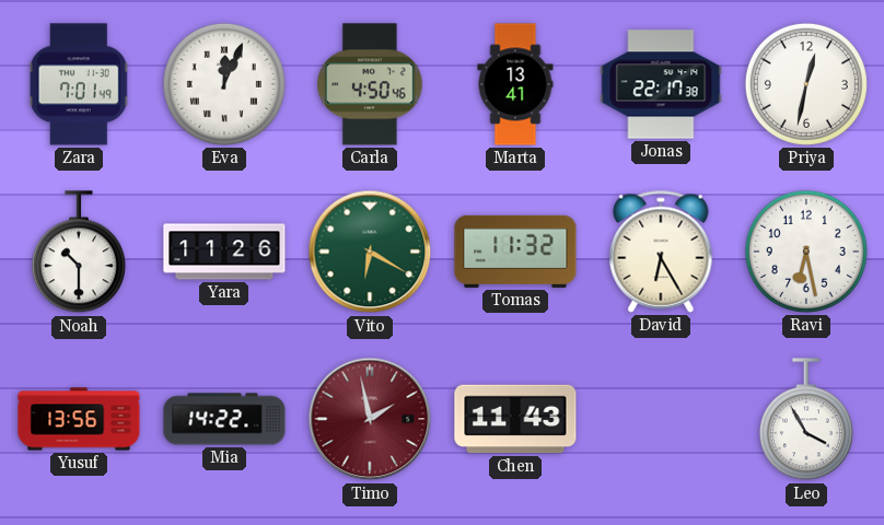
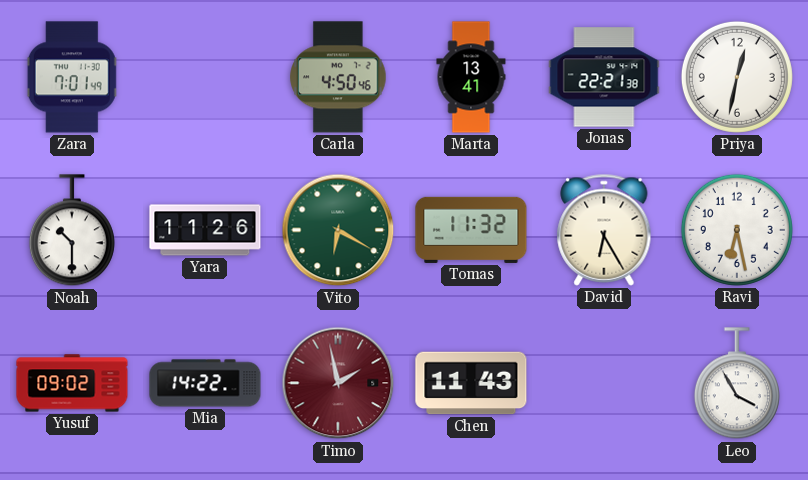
Eva: 12:04 -> none (224, 84)
Jonas: 22:17 -> 22:21 (604, 77)
Yusuf: 13:56 -> 09:02 (72, 383)
